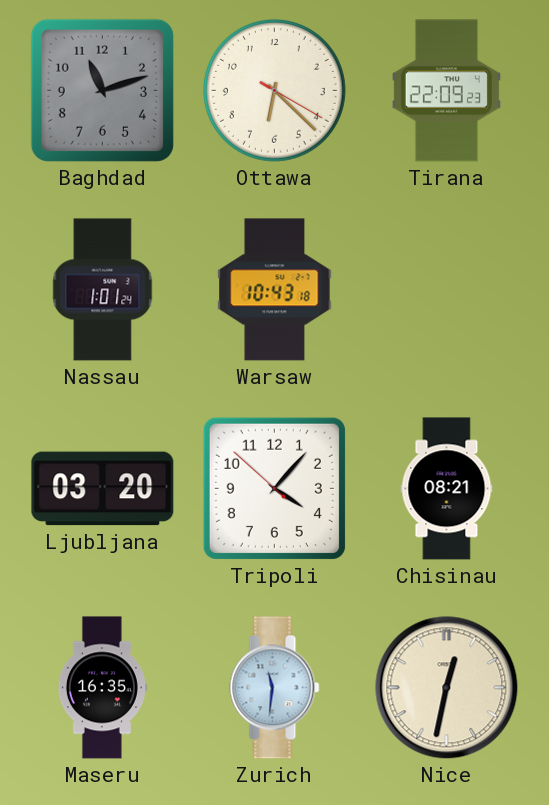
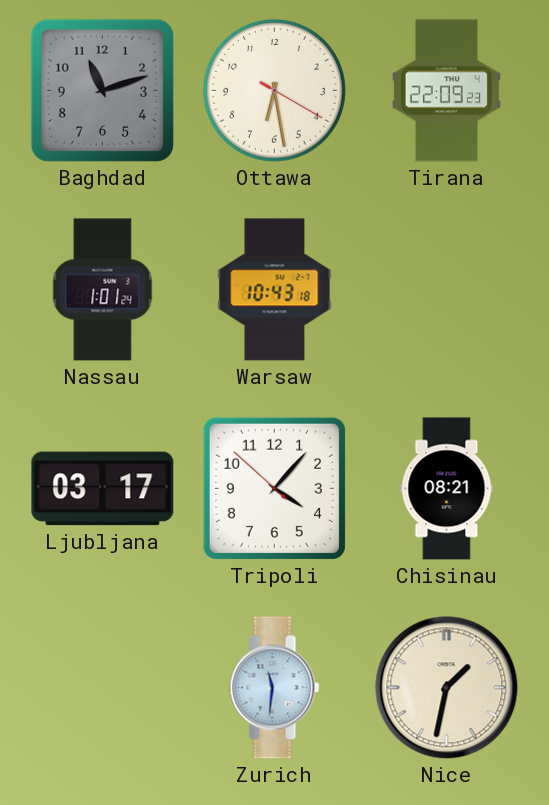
Ottawa: 6:22 -> 6:28 (274, 90)
Ljubljana: 03:20 -> 03:17 (103, 489)
Maseru: 16:35 -> none (102, 688)
Nice: 12:32 -> 1:32 (447, 688)
